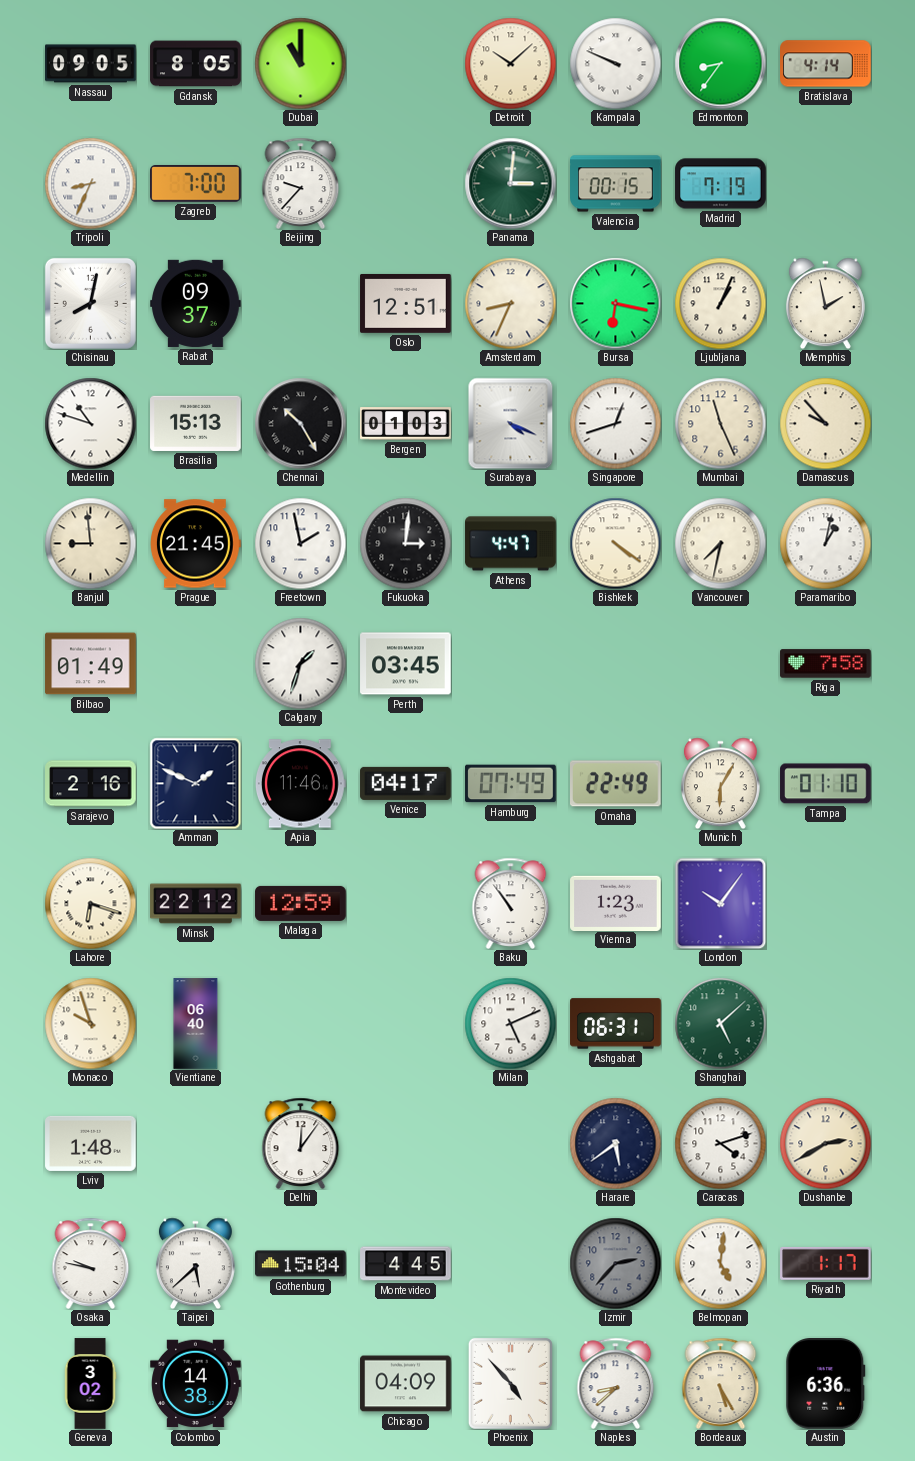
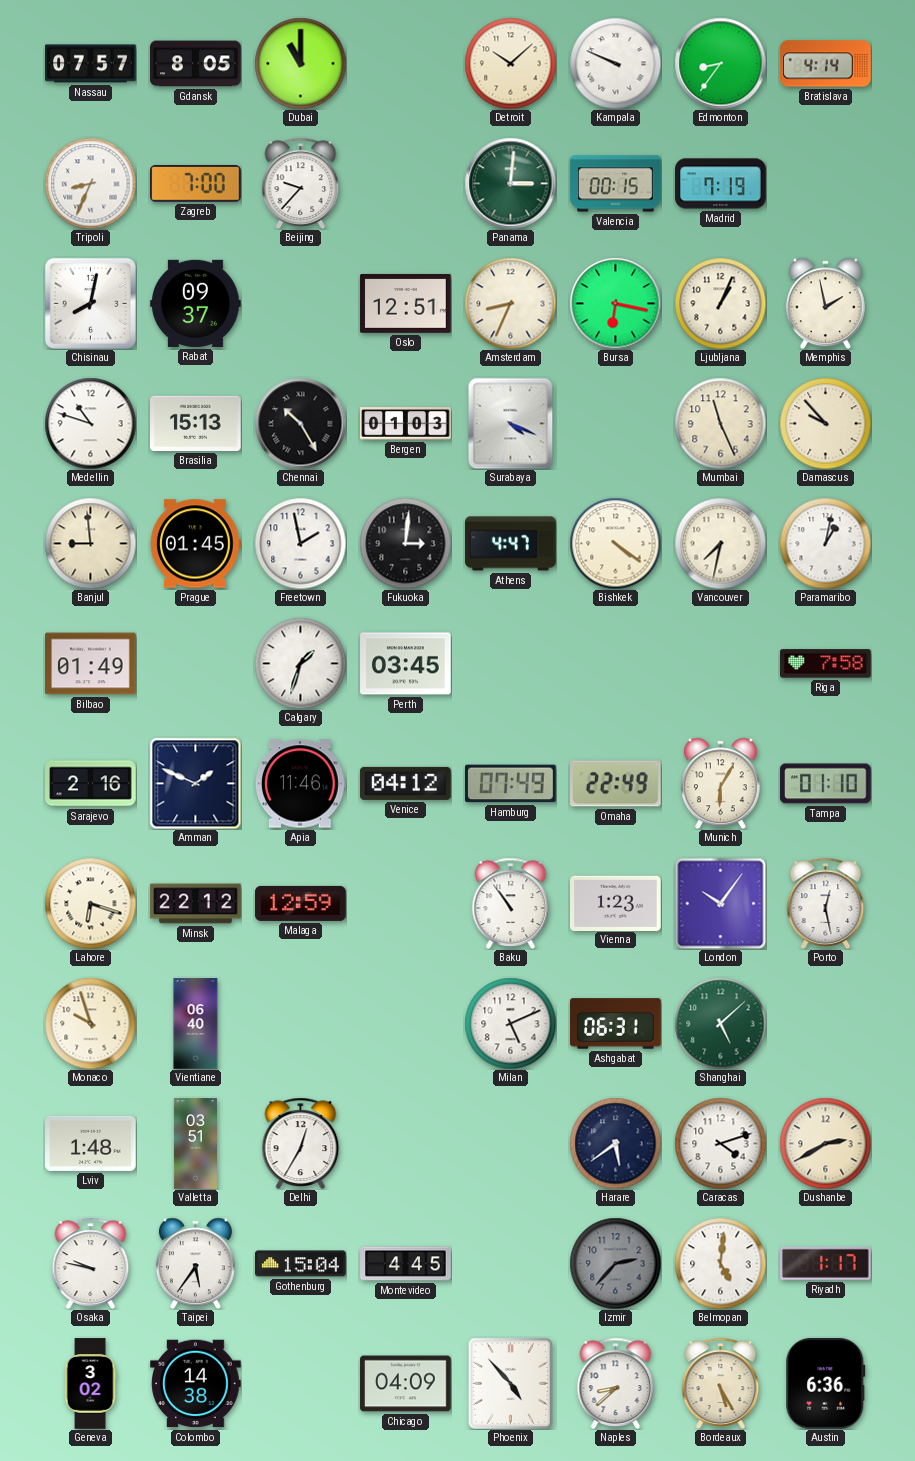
Nassau: 09:05 -> 07:57 (91, 64)
Singapore: 12:42 -> none (615, 423)
Prague: 21:45 -> 01:45 (196, 544)
Venice: 04:17 -> 04:12 (406, 783)
Porto: none -> 12:28 (826, 903)
Valletta: none -> 03:51 (195, 1144)
Delhi: 12:06 -> 12:35 (301, 1143)
Taipei: 5:38 -> 5:36 (195, 1263)
